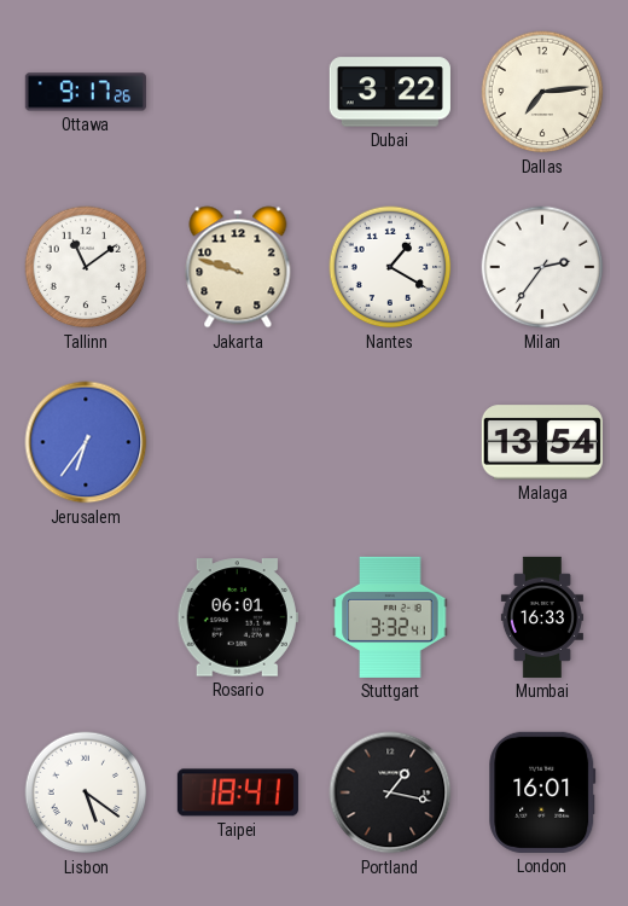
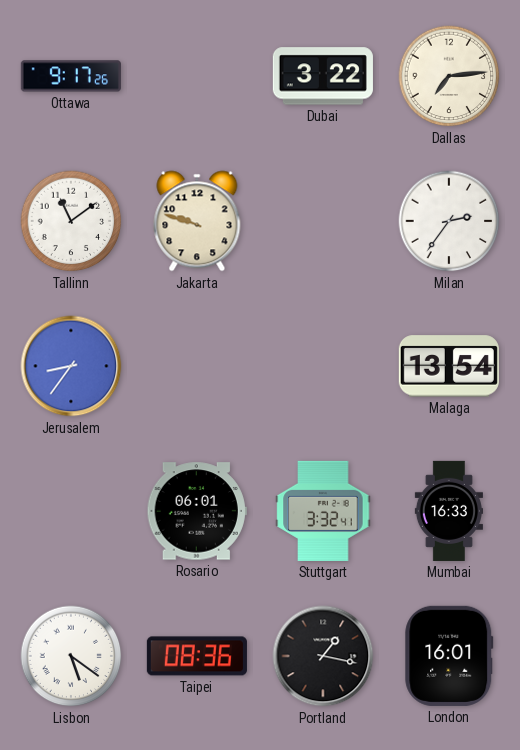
Nantes: 1:20 -> none (390, 267)
Jerusalem: 6:36 -> 8:36 (71, 366)
Taipei: 18:41 -> 08:36 (197, 656)
